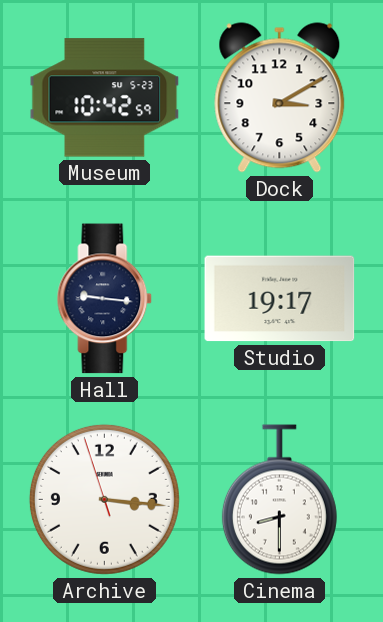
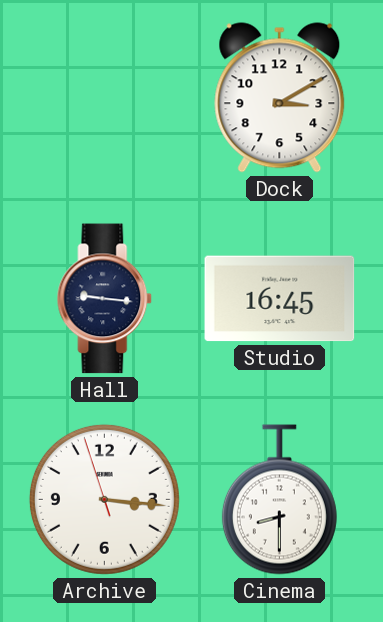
Museum: 10:42 -> none (105, 98)
Studio: 19:17 -> 16:45 (280, 299)
